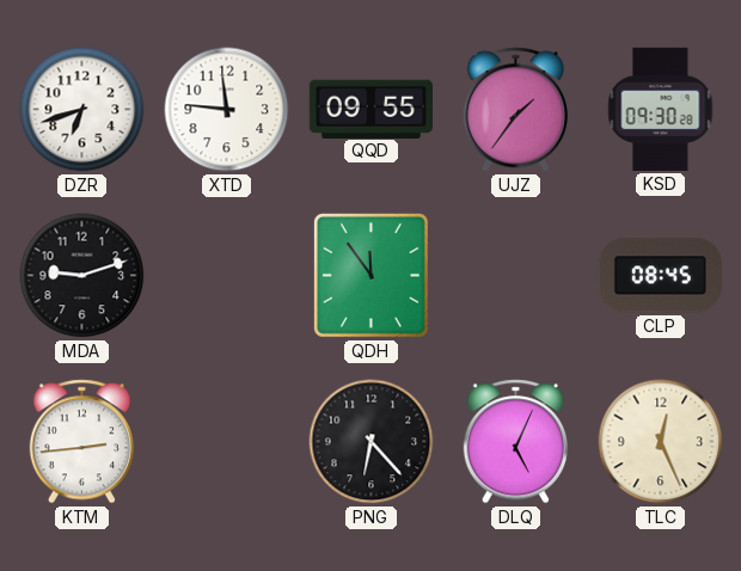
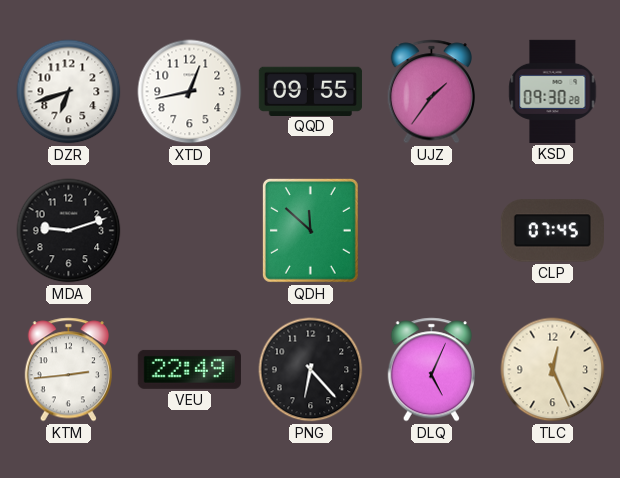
XTD: 11:46 -> 12:43 (190, 92)
QDH: 11:54 -> 11:52 (310, 230)
CLP: 08:45 -> 07:45 (552, 231)
VEU: none -> 22:49 (189, 369)
